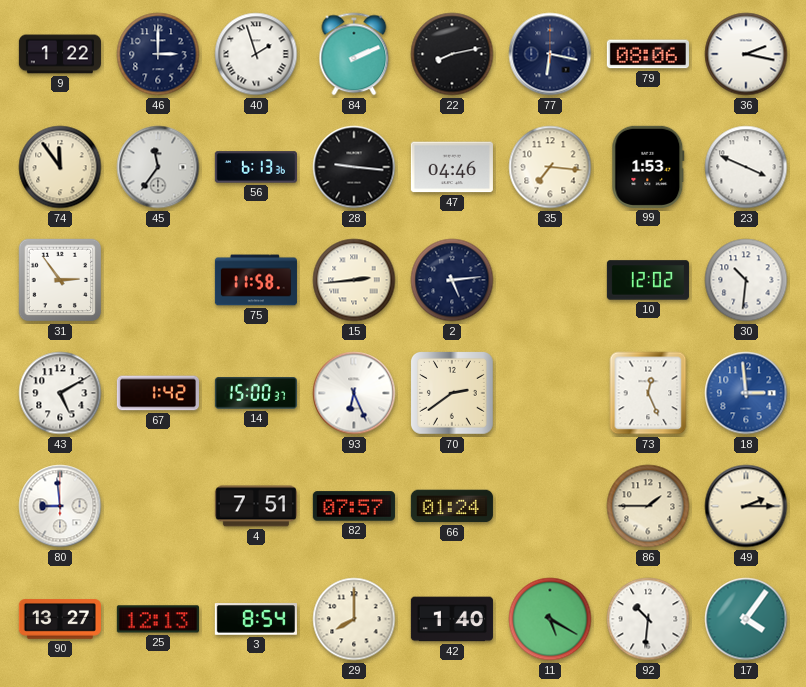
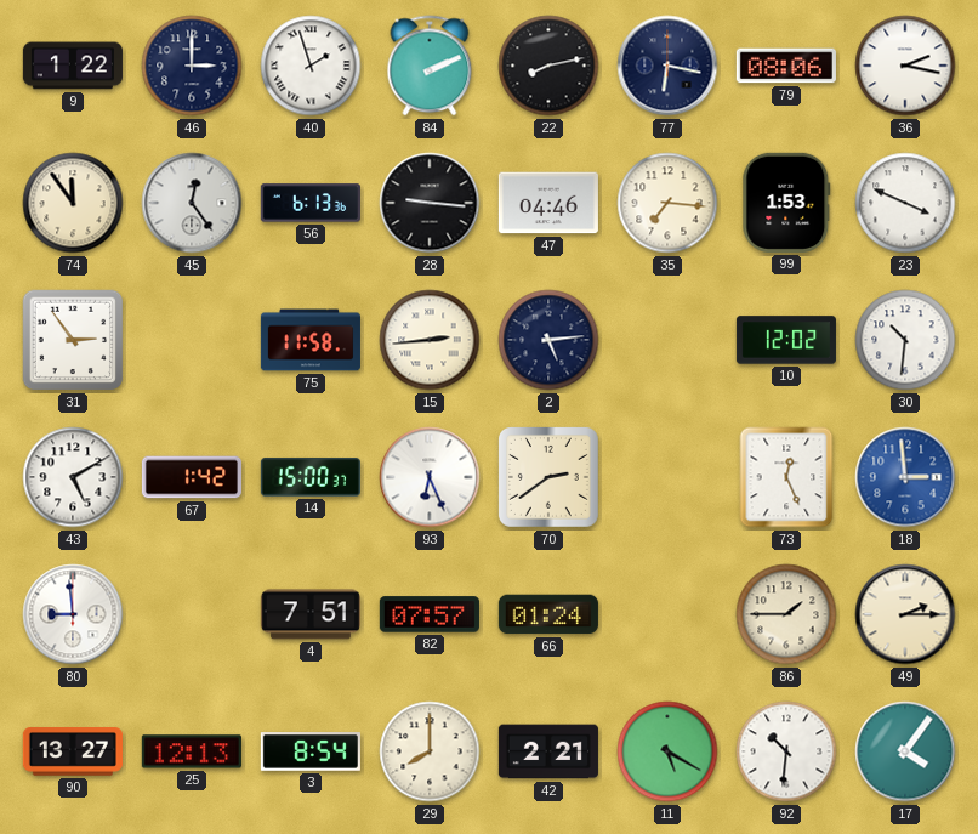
45: 11:36 -> 12:24 (192, 203)
42: 1:40 -> 2:21 (548, 751)
